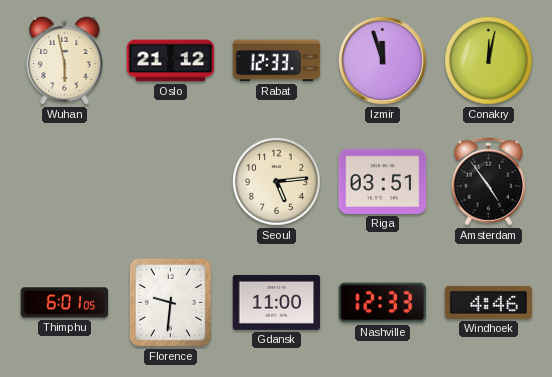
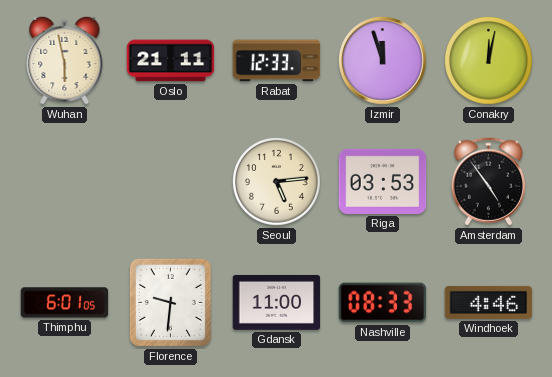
Oslo: 21:12 -> 21:11 (171, 61)
Riga: 03:51 -> 03:53 (383, 181)
Nashville: 12:33 -> 08:33 (383, 303)
